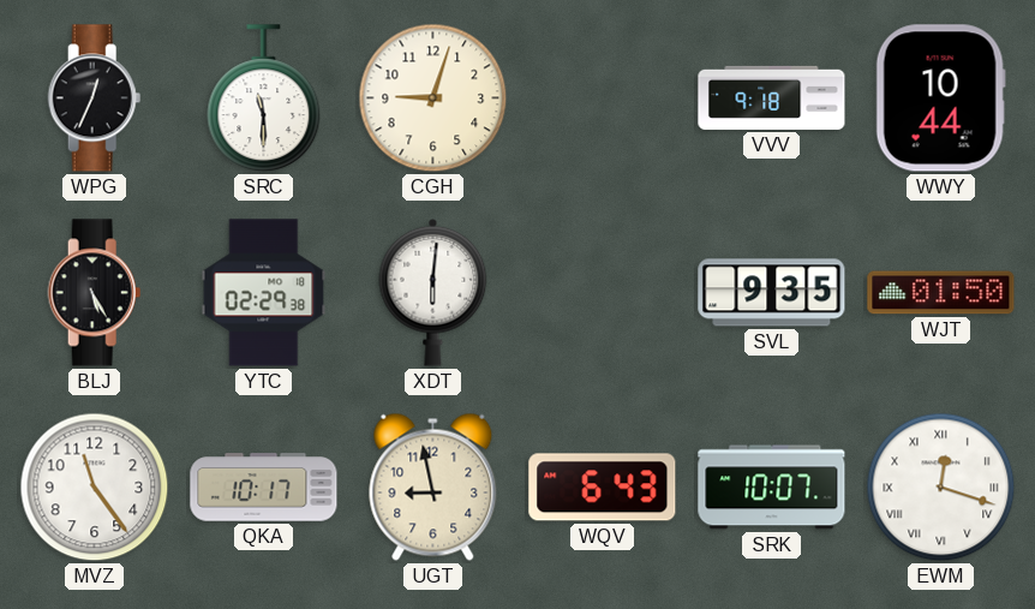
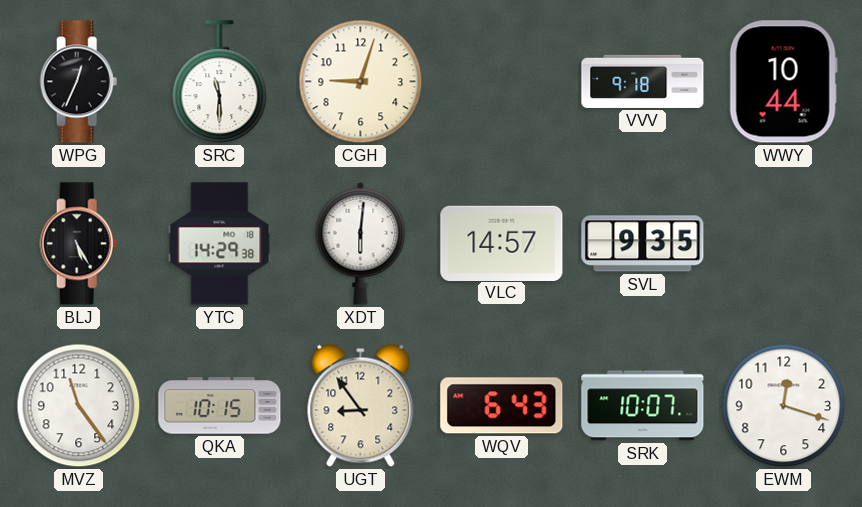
YTC: 02:29 -> 14:29 (220, 244)
VLC: none -> 14:57 (502, 243)
WJT: 01:50 -> none (941, 293)
QKA: 10:17 -> 10:15 (220, 406)
UGT: 8:58 -> 8:54 (361, 405)
EWM numerals: Roman -> Arabic (784, 406)
